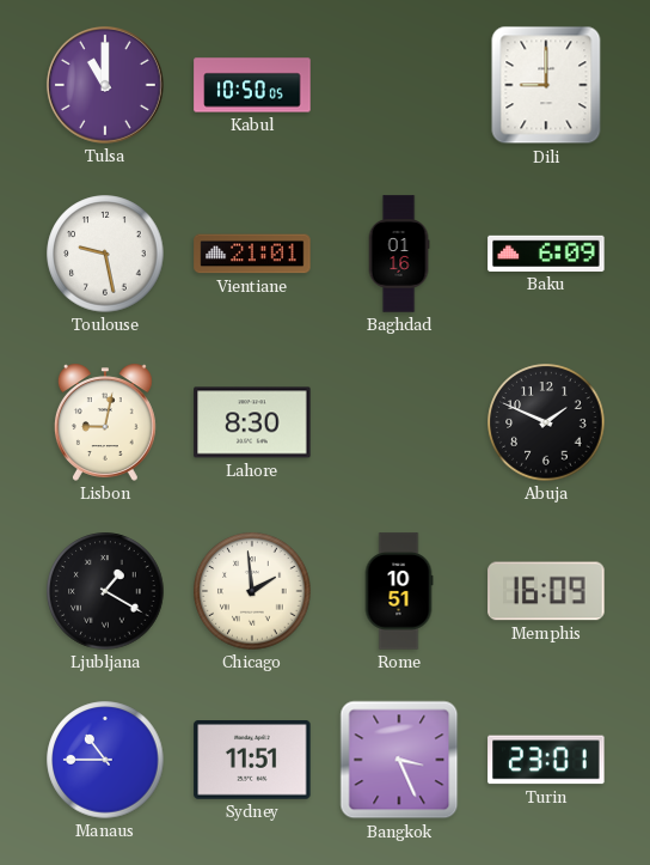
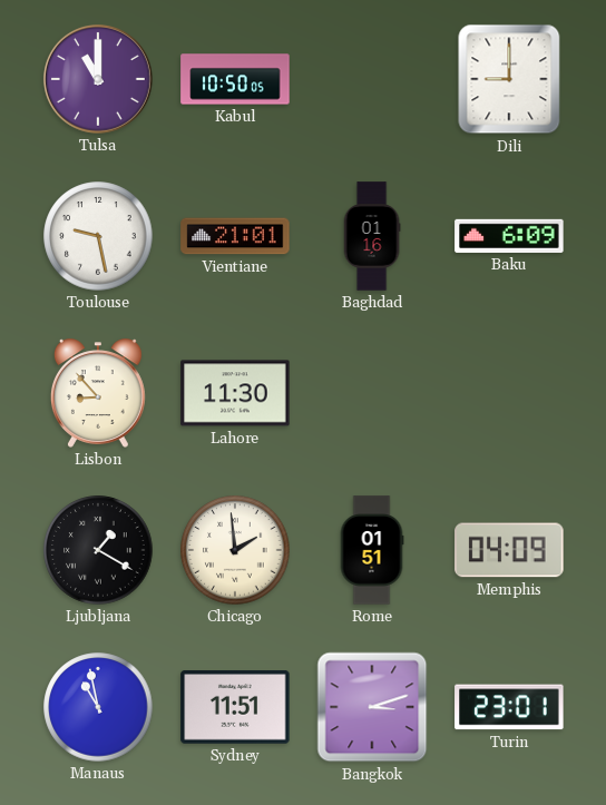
Lisbon: 9:02 -> 8:53 (98, 393)
Lahore: 8:30 -> 11:30 (235, 393)
Abuja: 1:49 -> none (546, 422)
Rome: 10:51 -> 01:51 (372, 550)
Memphis: 16:09 -> 04:09 (509, 550)
Manaus: 10:45 -> 10:58 (98, 707)
Bangkok: 3:26 -> 3:12 (372, 707)
